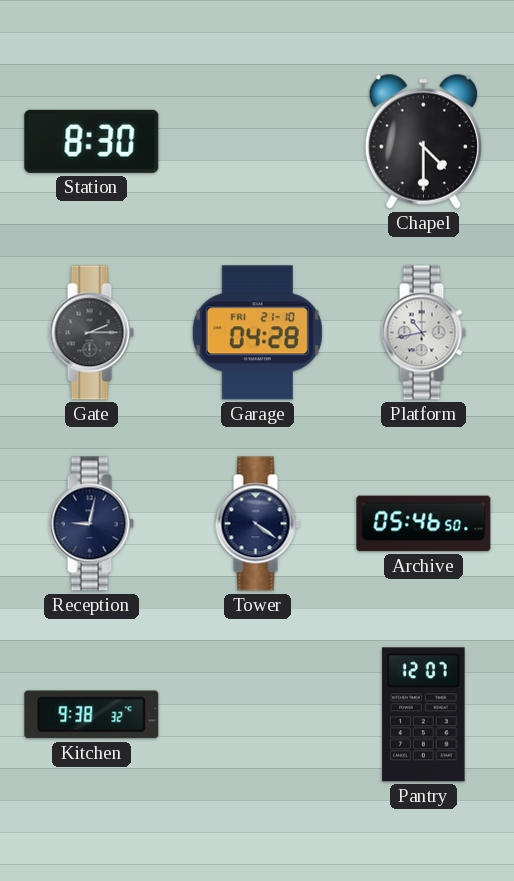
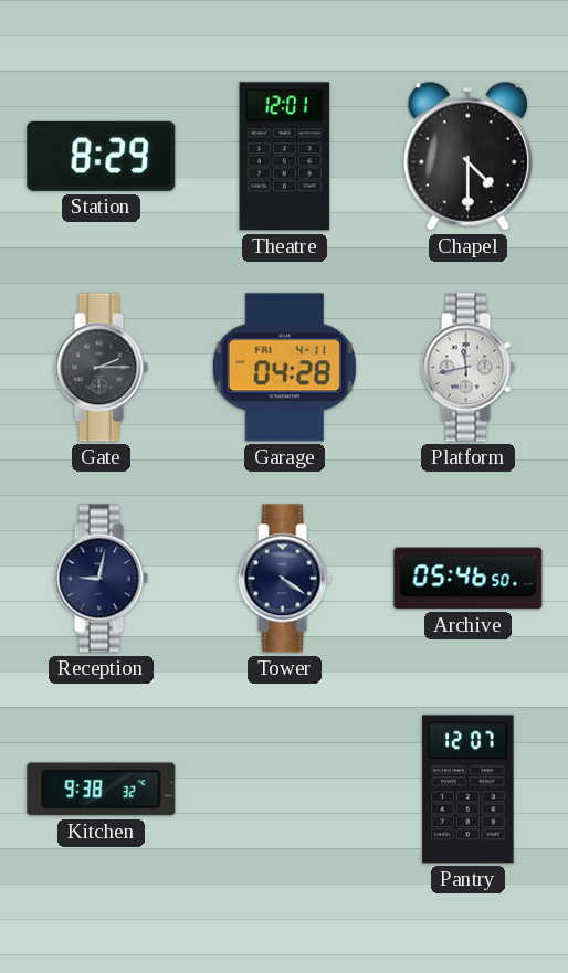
Station: 8:30 -> 8:29 (102, 156)
Theatre: none -> 12:01 (285, 157)
Garage date: FRI 21-10 -> FRI 4-11 (284, 368)
Platform: 10:43 -> 11:43 (467, 368)
